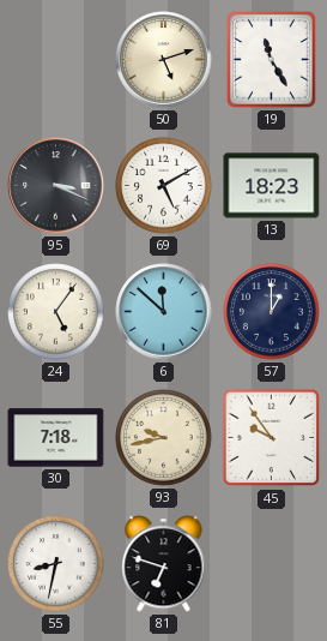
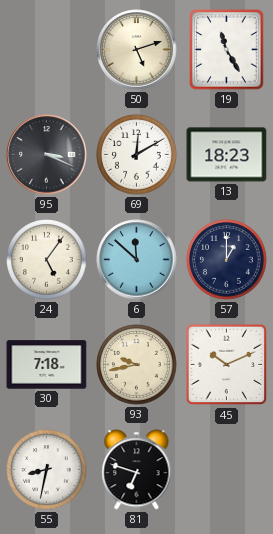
69: 5:10 -> 12:10 (137, 155)
45: 9:54 -> 10:11 (227, 365)
